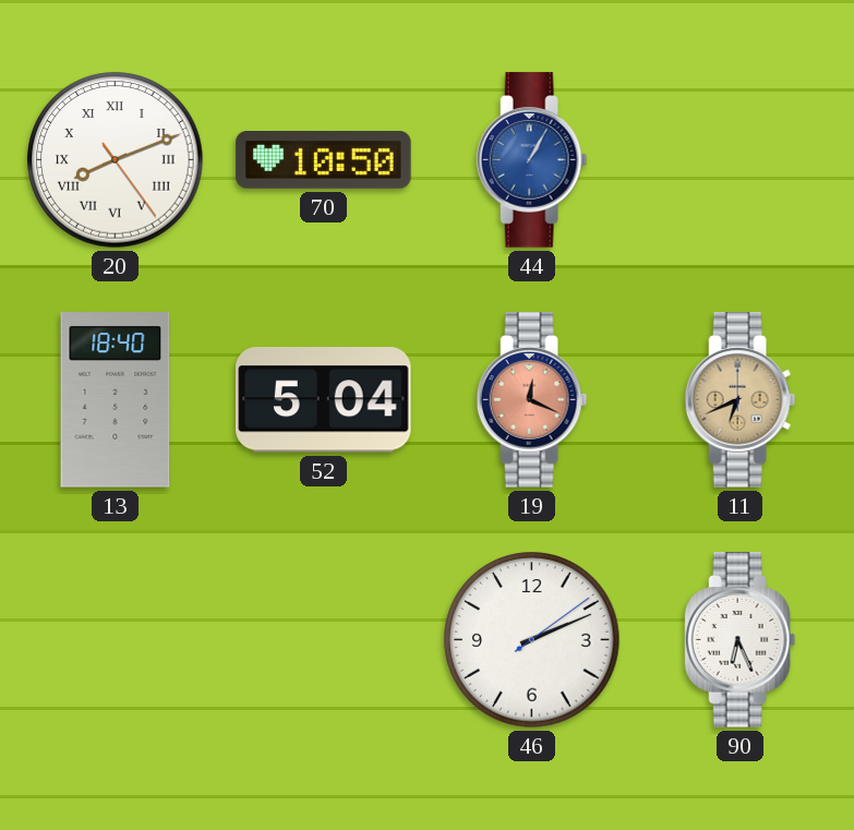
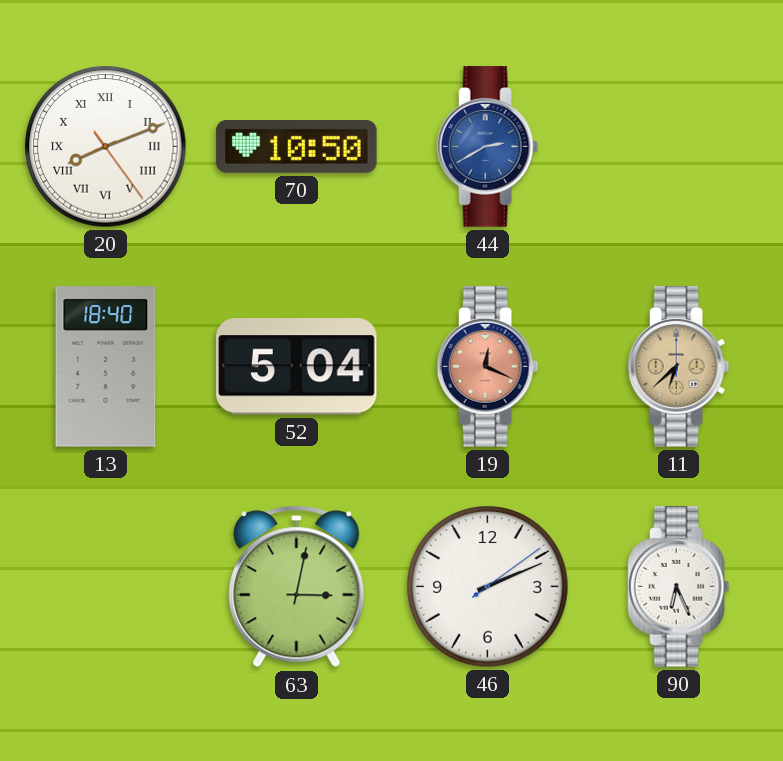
44: 1:05 -> 2:40 (488, 147)
11: 6:41 -> 6:38 (679, 367)
63: none -> 3:02 (297, 587)
